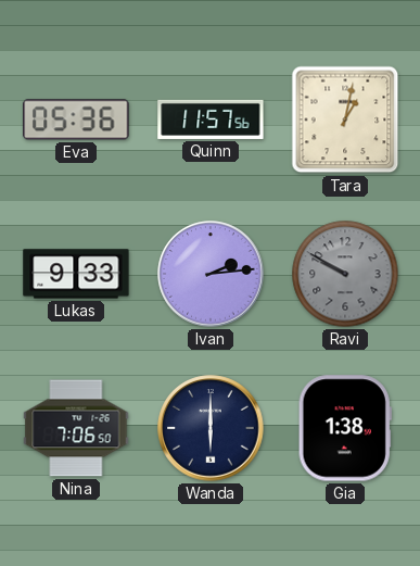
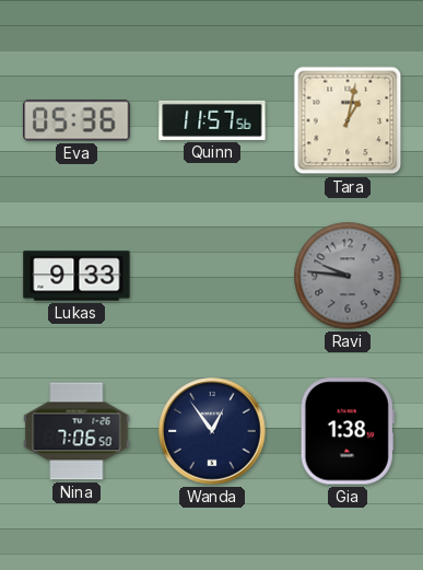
Ivan: 2:14 -> none (211, 274)
Ravi: 9:50 -> 9:46 (348, 276)
Wanda: 6:00 -> 12:54 (212, 431)
